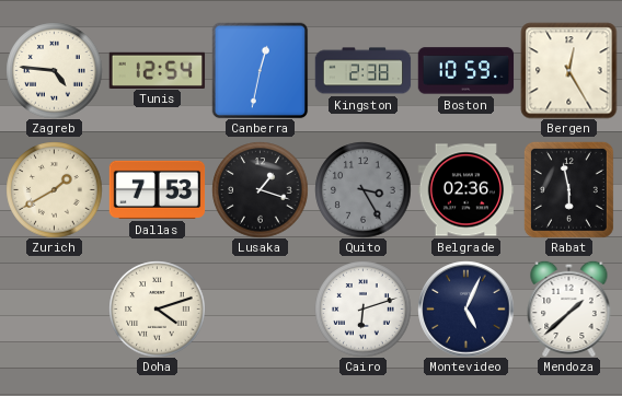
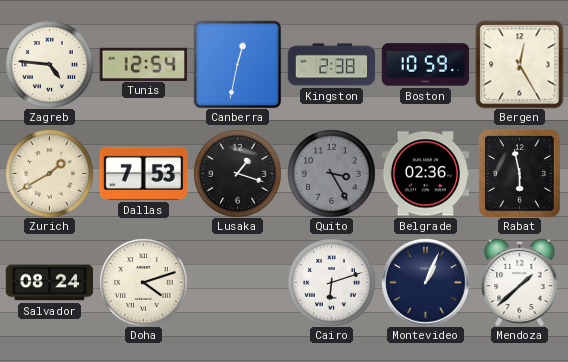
Salvador: none -> 08:24 (49, 283)
Montevideo: 5:04 -> 1:04 (425, 282)
